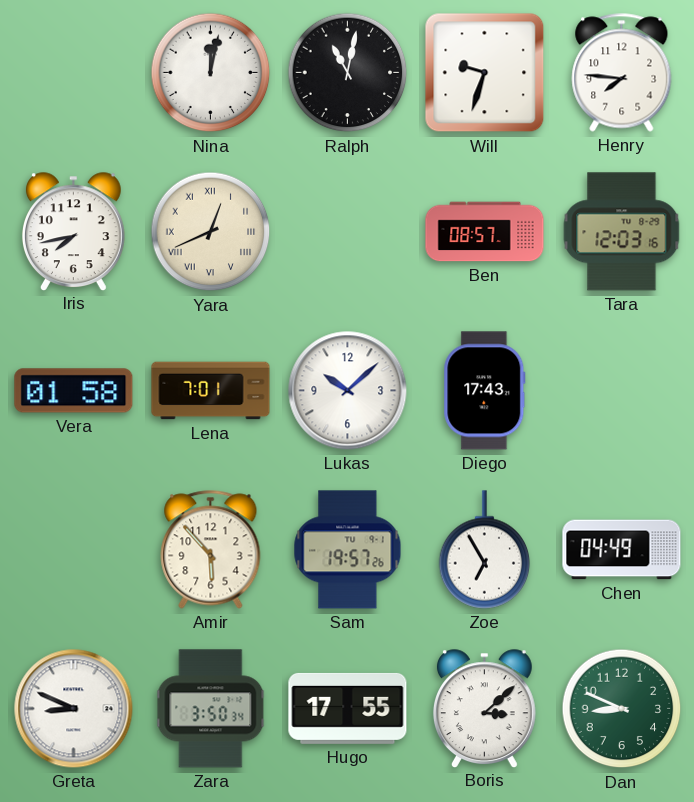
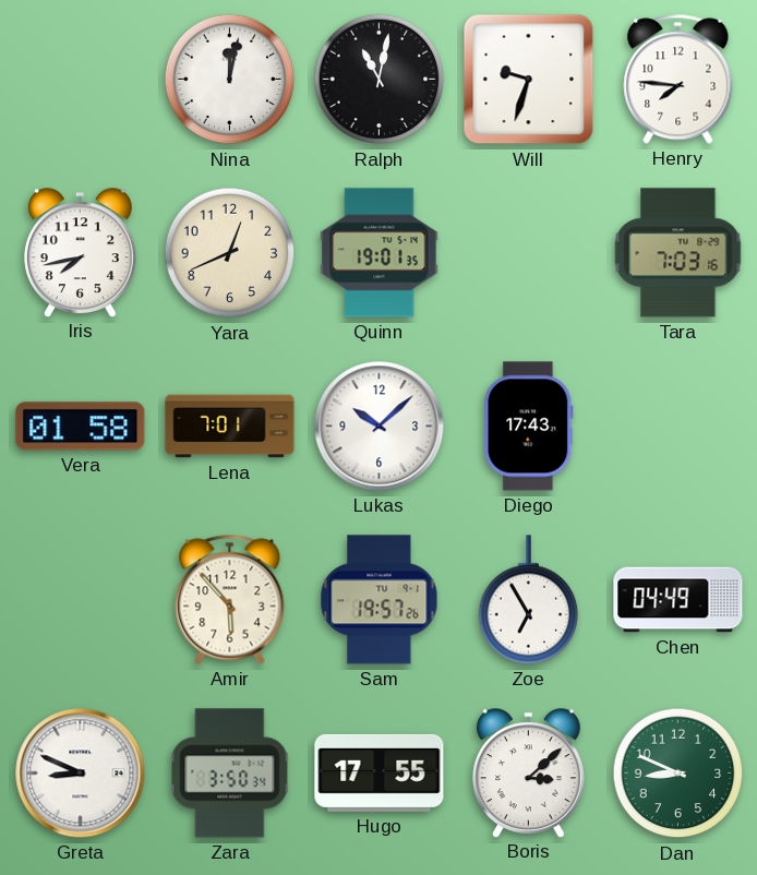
Yara numerals: Roman -> Arabic (230, 253)
Quinn: none -> 19:01 (380, 253)
Ben: 08:57 -> none (485, 232)
Tara: 12:03 -> 7:03 (678, 253)
